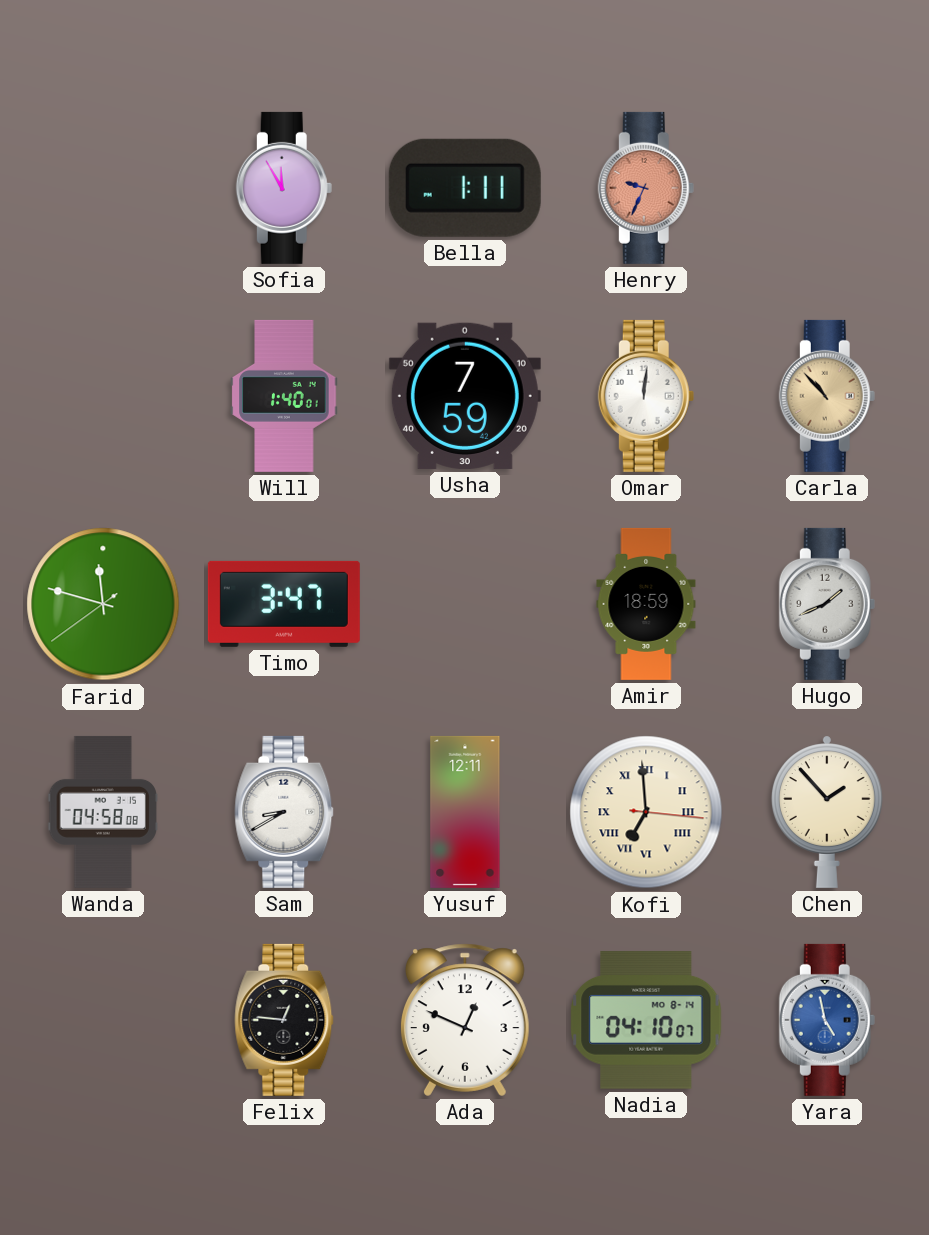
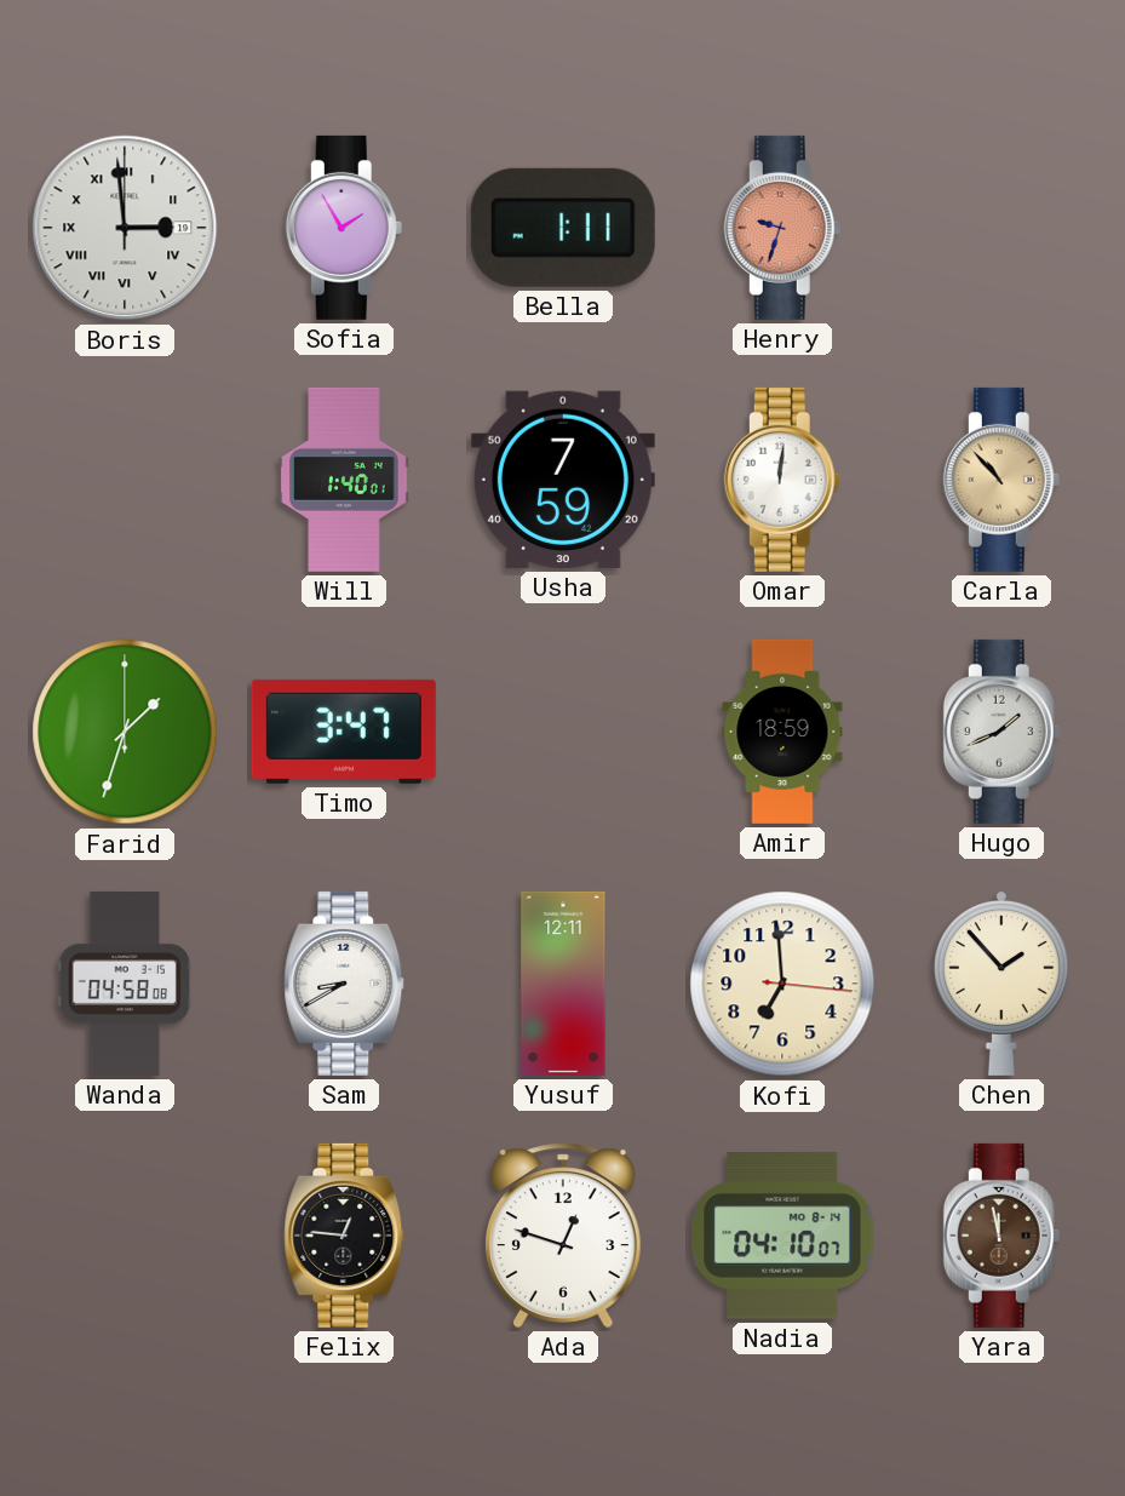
Boris: none -> 2:59 (125, 228)
Sofia: 11:55 -> 1:55 (344, 228)
Henry: 9:34 -> 9:33 (782, 228)
Farid: 11:47 -> 1:33 (125, 732)
Kofi numerals: Roman -> Arabic (782, 984)
Ada: 12:49 -> 12:48 (563, 1236)
Yara: 4:58 -> 11:58 (1001, 1236)
Yara dial: blue -> brown (1001, 1236)
